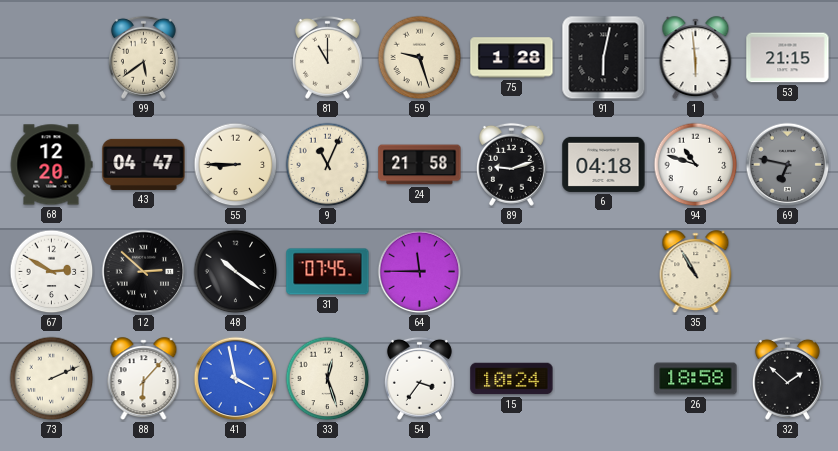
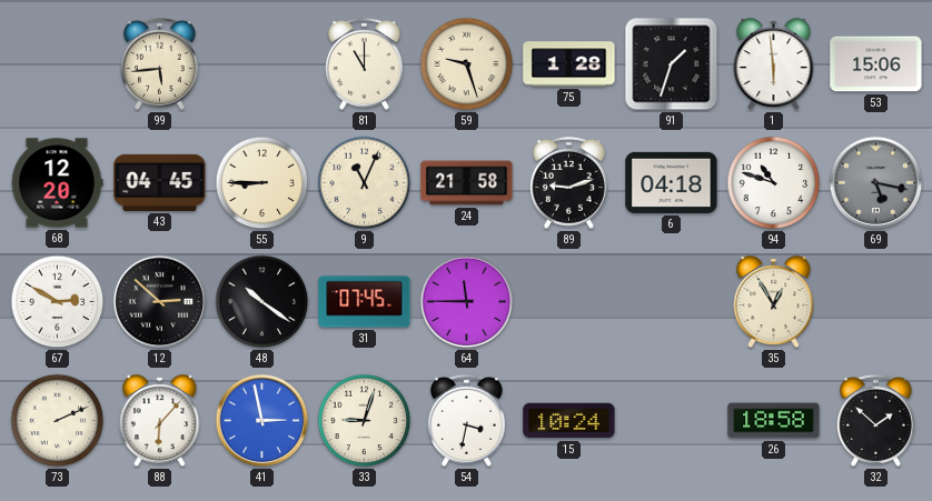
99: 5:39 -> 5:44 (159, 63)
91: 6:02 -> 1:33 (672, 64)
53: 21:15 -> 15:06 (876, 64)
43: 04:47 -> 04:45 (160, 182)
69: 6:47 -> 5:17 (876, 183)
35: 10:55 -> 12:55 (774, 302)
41: 3:58 -> 2:58 (262, 421)
33: 12:27 -> 9:03 (365, 421)
54: 3:36 -> 3:32 (466, 420)
